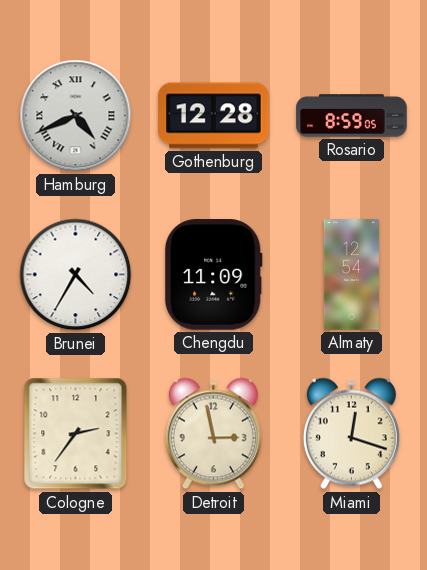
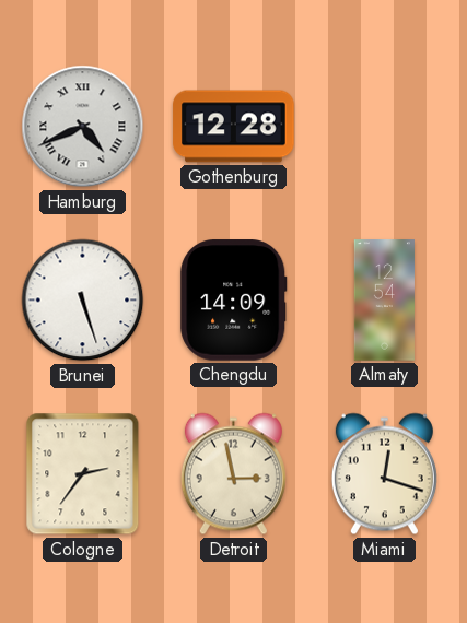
Rosario: 8:59 -> none (352, 116)
Brunei: 4:35 -> 5:27 (83, 301)
Chengdu: 11:09 -> 14:09 (234, 301)
